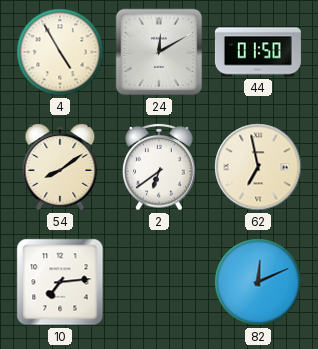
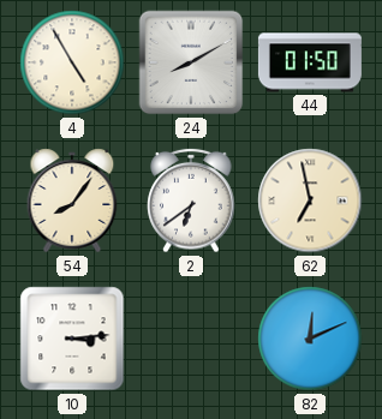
24: 12:10 -> 8:10 (191, 62)
54: 8:09 -> 8:06 (72, 200)
10: 7:14 -> 3:14 (72, 339)
